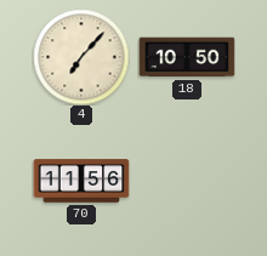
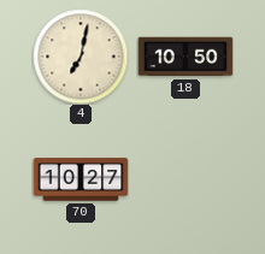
4: 7:07 -> 7:02 (81, 57)
70: 11:56 -> 10:27 (81, 179)
